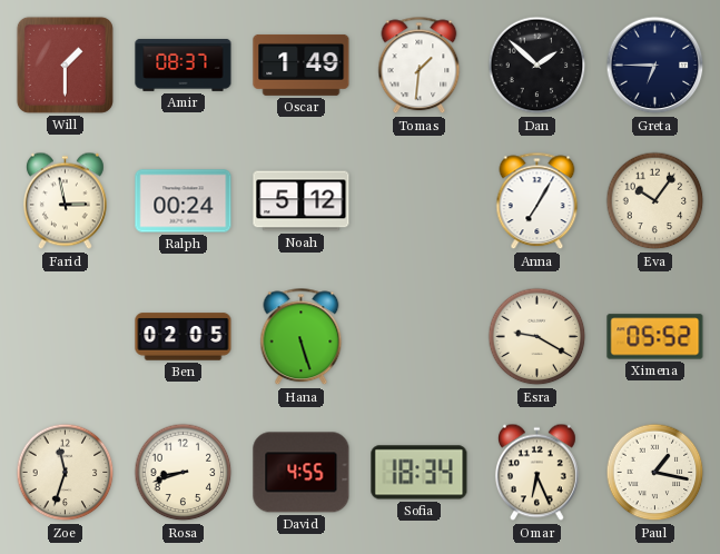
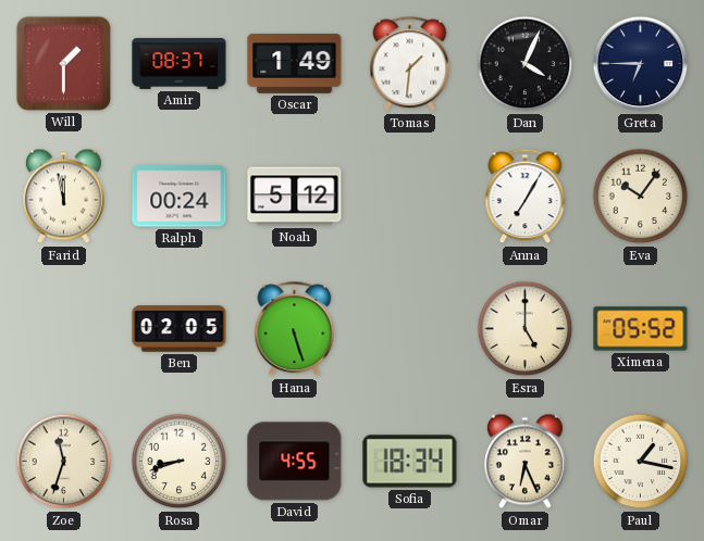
Dan: 1:52 -> 4:04 (526, 64)
Farid: 2:58 -> 11:58 (63, 197)
Esra: 9:20 -> 5:00 (526, 329)
